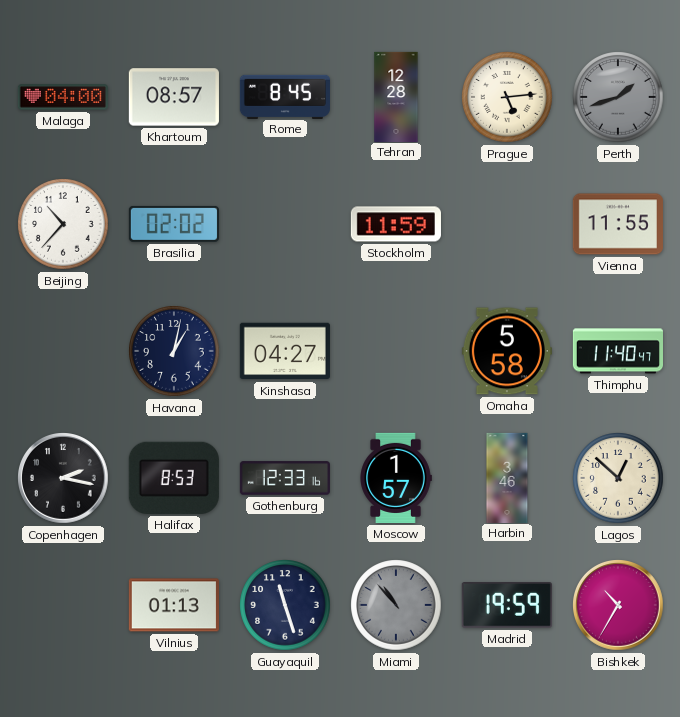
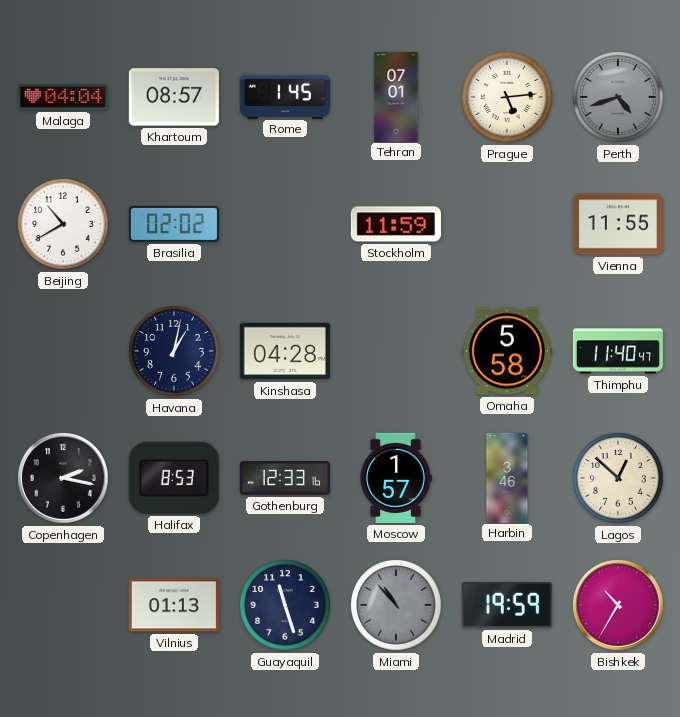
Malaga: 04:00 -> 04:04 (63, 97)
Rome: 8:45 -> 1:45 (285, 96)
Tehran: 12:28 -> 07:01 (396, 96)
Perth: 1:42 -> 4:42 (618, 97)
Beijing: 10:37 -> 10:40 (63, 224)
Kinshasa: 04:27 -> 04:28 (285, 351)
